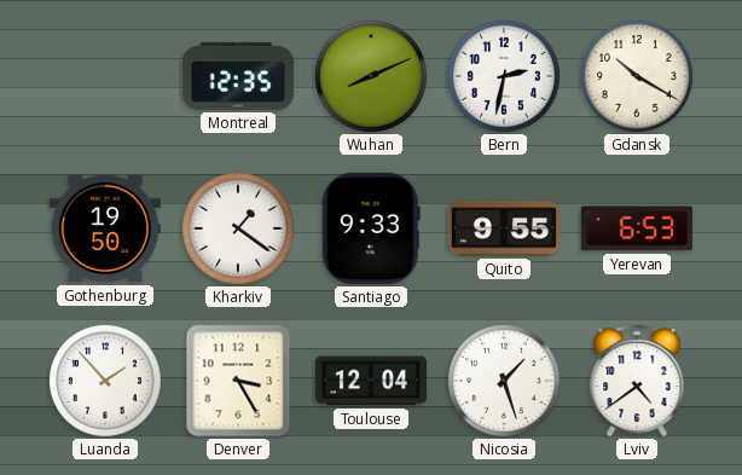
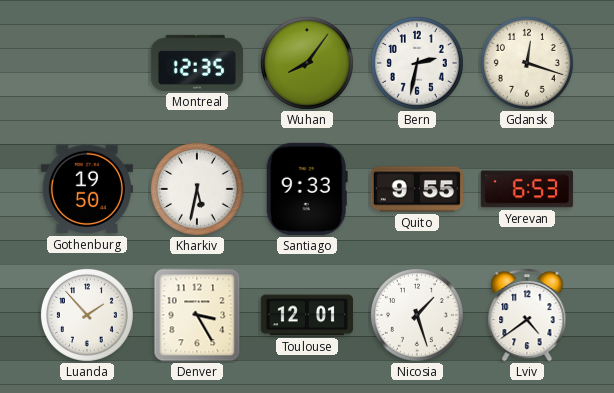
Wuhan: 8:11 -> 8:06 (307, 63)
Gdansk: 10:20 -> 12:18 (527, 63)
Kharkiv: 1:21 -> 5:32 (197, 189)
Toulouse: 12:04 -> 12:01 (307, 315)
